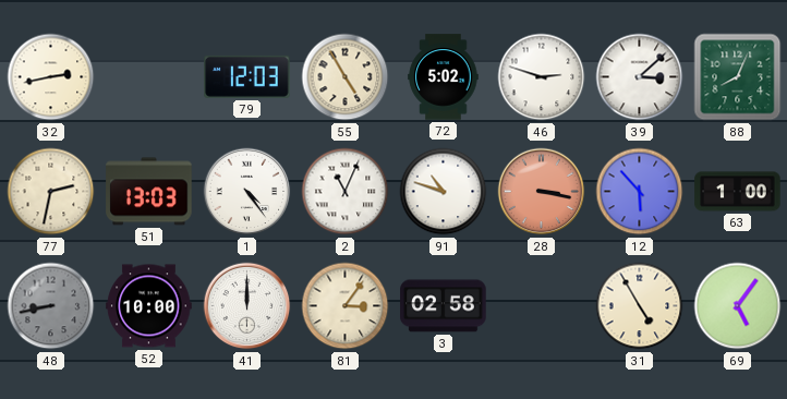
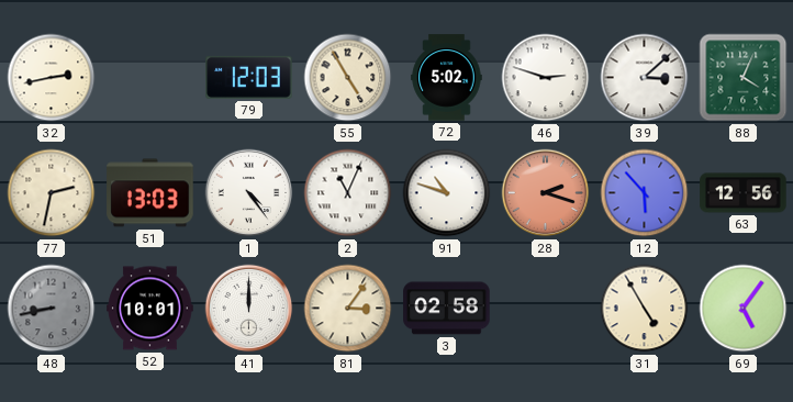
88: 8:04 -> 4:04 (744, 78)
28: 3:17 -> 2:18 (546, 193)
63: 1:00 -> 12:56 (744, 193)
52: 10:00 -> 10:01 (150, 309)
